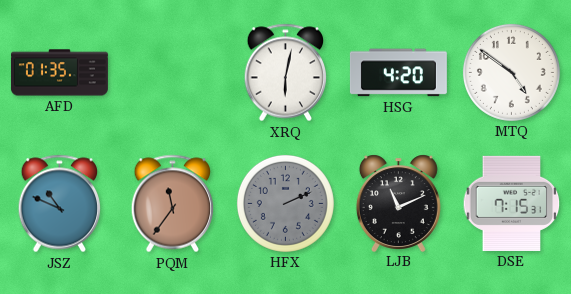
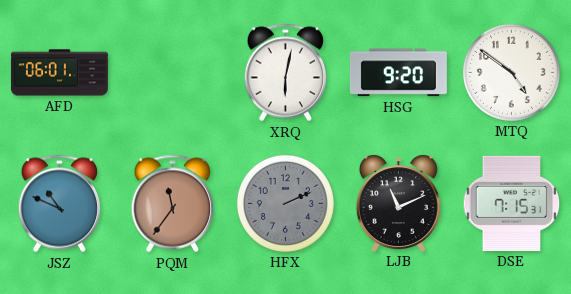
AFD: 01:35 -> 06:01 (59, 73)
HSG: 4:20 -> 9:20 (398, 73)
